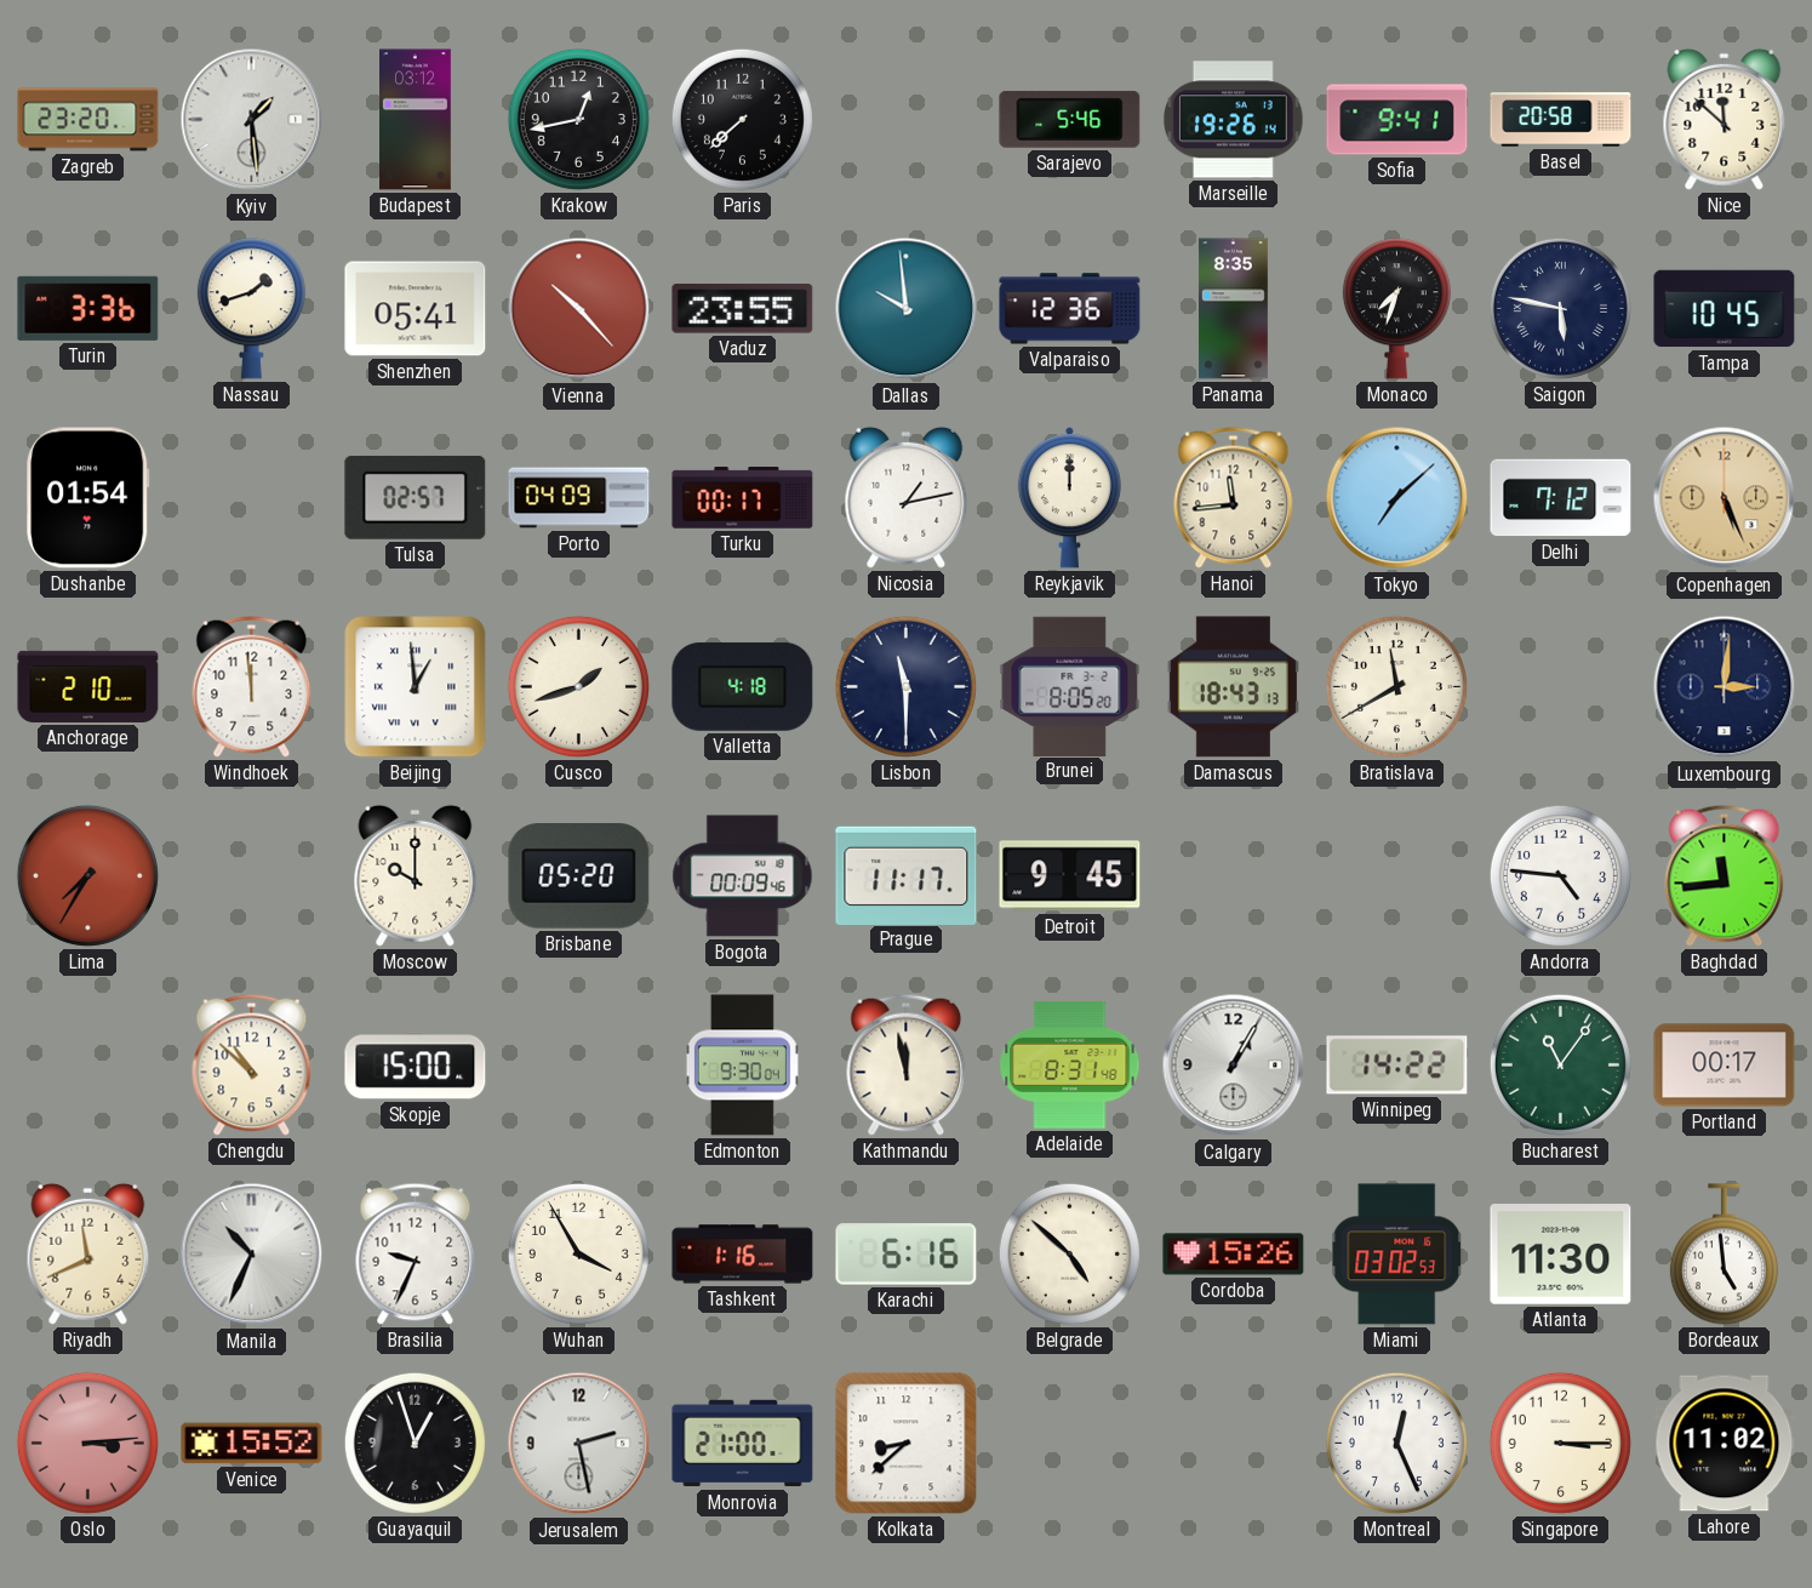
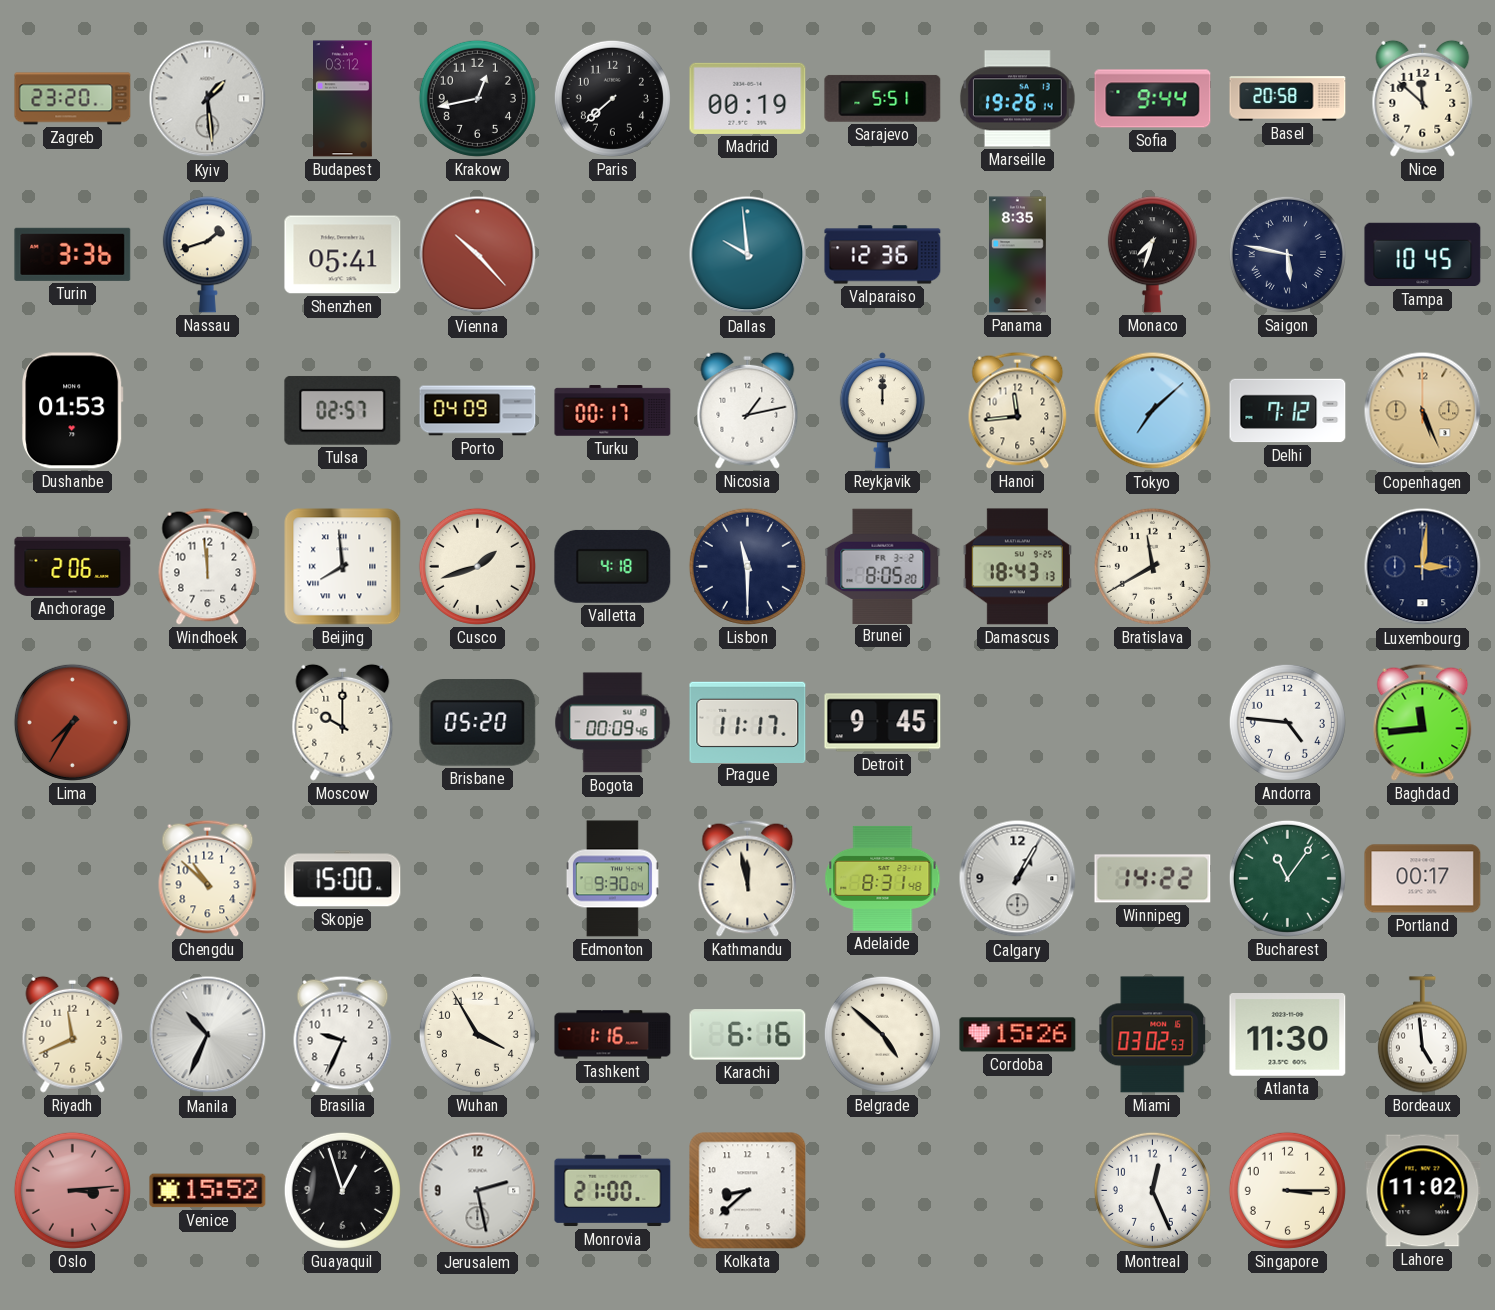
Madrid: none -> 00:19 (748, 98)
Sarajevo: 5:46 -> 5:51 (883, 98)
Sofia: 9:41 -> 9:44 (1153, 99)
Vaduz: 23:55 -> none (743, 309)
Dushanbe: 01:54 -> 01:53 (73, 411)
Anchorage: 2:10 -> 2:06 (73, 566)
Beijing: 12:59 -> 7:59 (343, 567)
